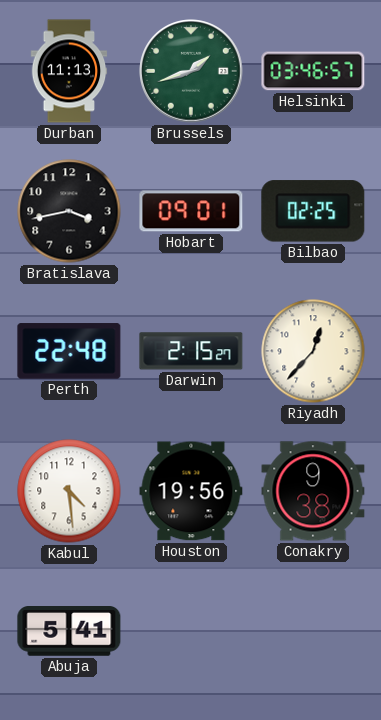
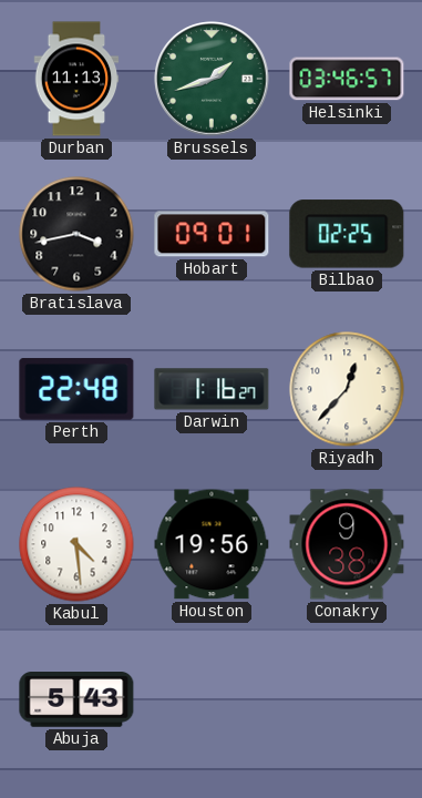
Darwin: 2:15 -> 1:16 (212, 389)
Abuja: 5:41 -> 5:43 (76, 700)
